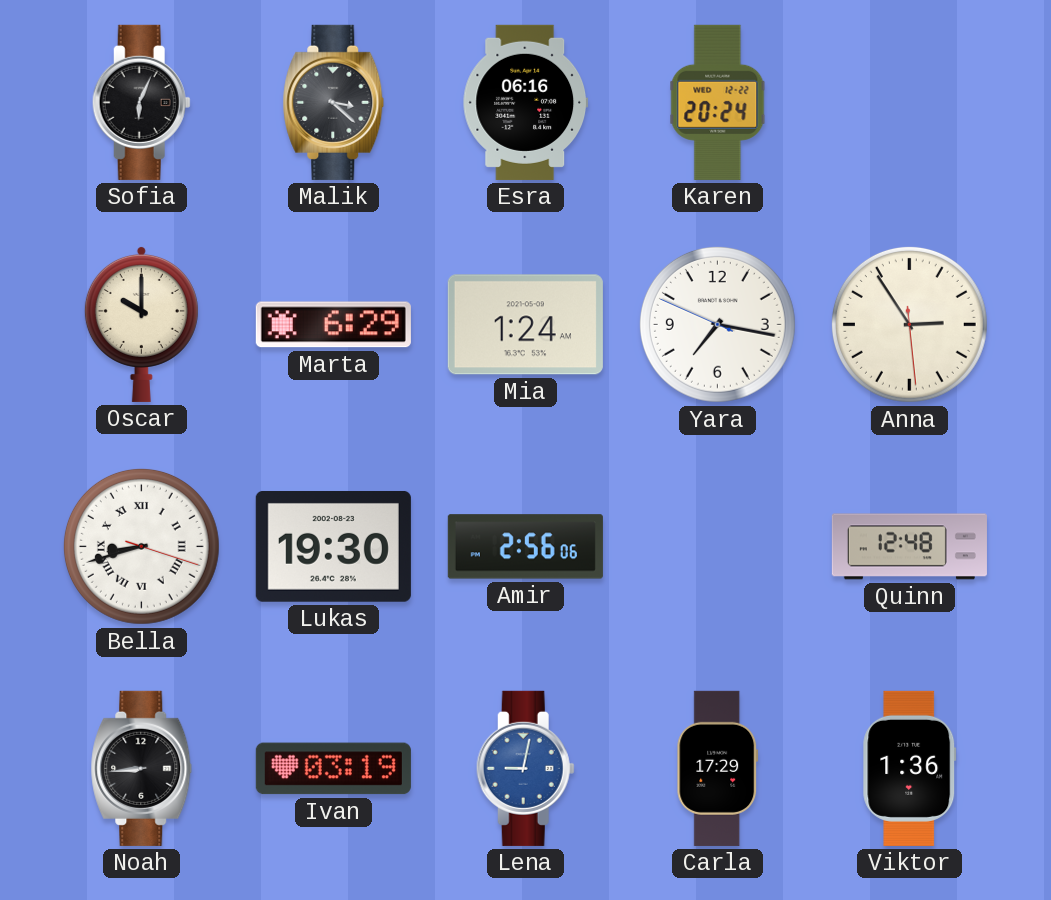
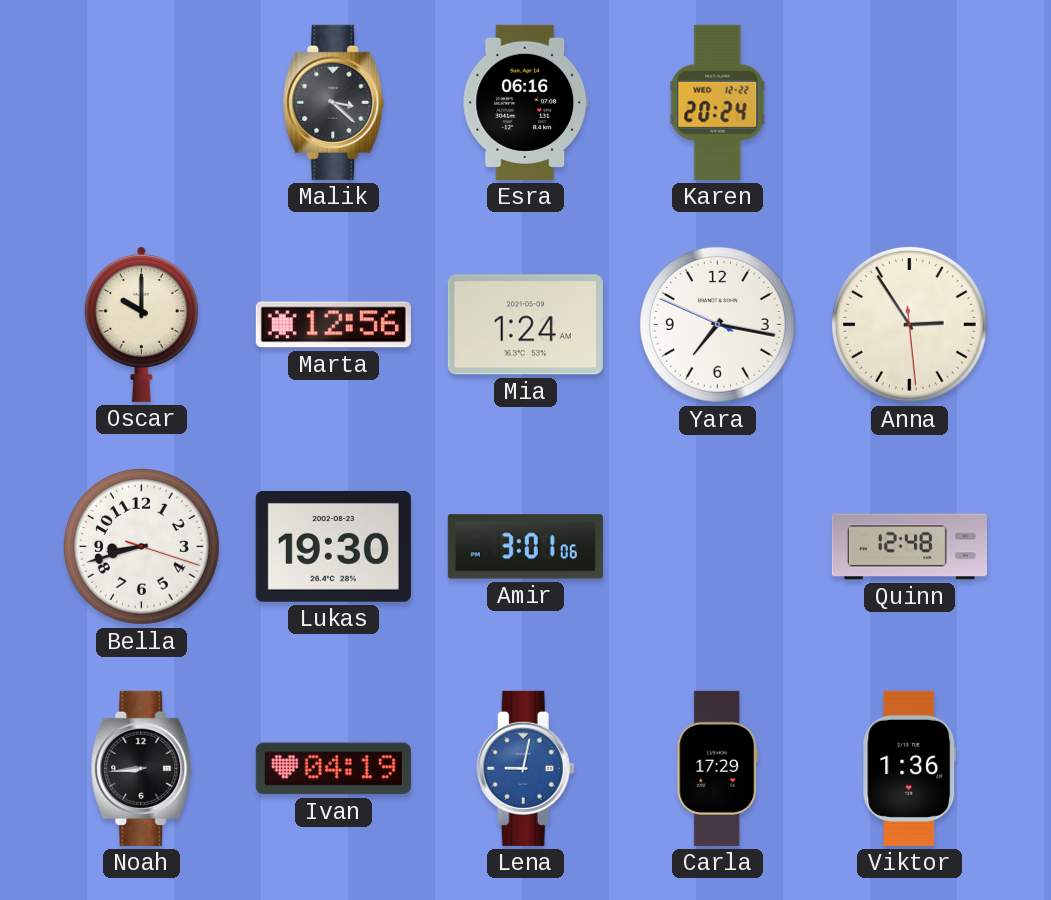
Sofia: 6:04 -> none (141, 102)
Marta: 6:29 -> 12:56 (333, 325)
Bella numerals: Roman -> Arabic (141, 546)
Amir: 2:56 -> 3:01 (525, 547)
Ivan: 03:19 -> 04:19 (333, 769)
